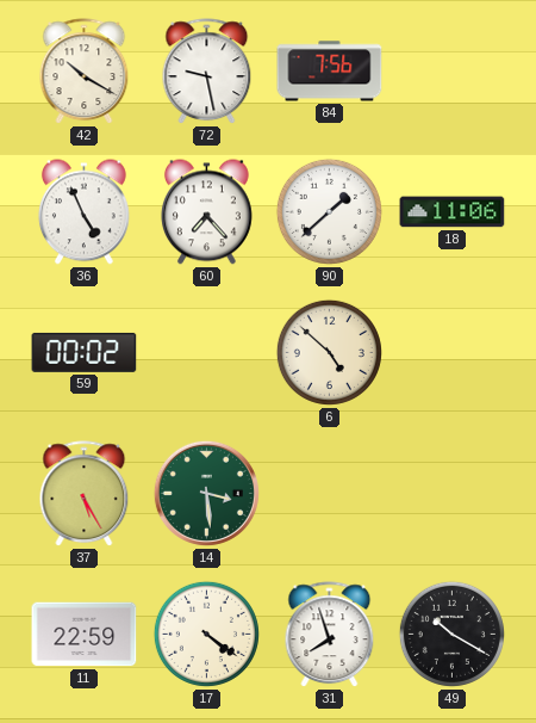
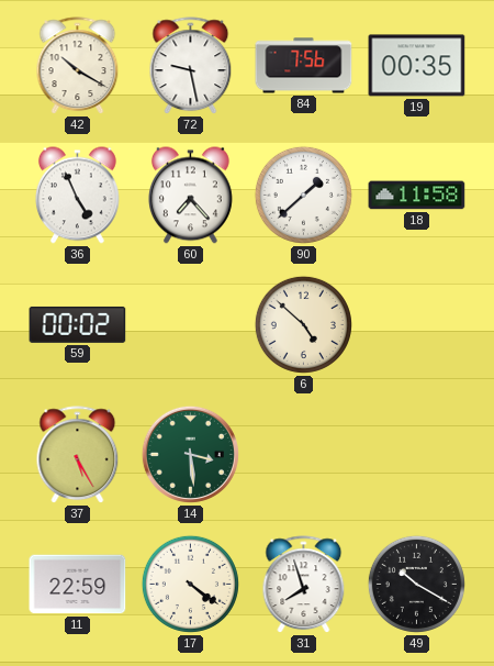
19: none -> 00:35 (417, 66)
18: 11:06 -> 11:58 (417, 196)
